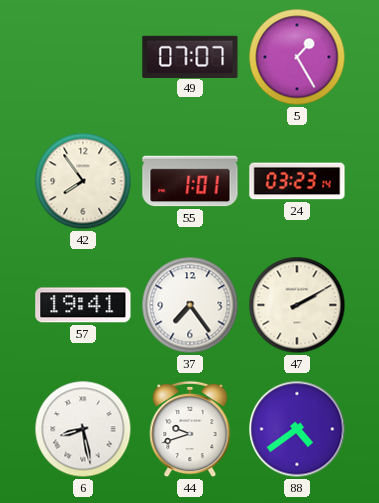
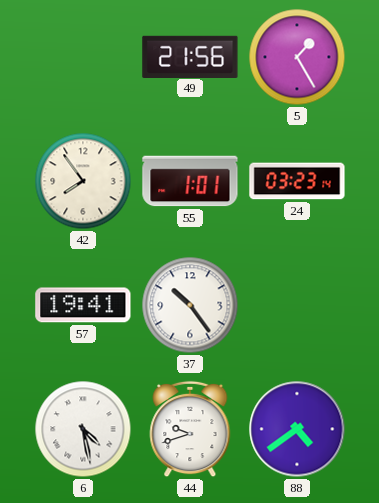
49: 07:07 -> 21:56 (190, 56)
37: 7:24 -> 10:24 (190, 305)
47: 2:10 -> none (297, 305)
6: 8:28 -> 4:28 (83, 429)
